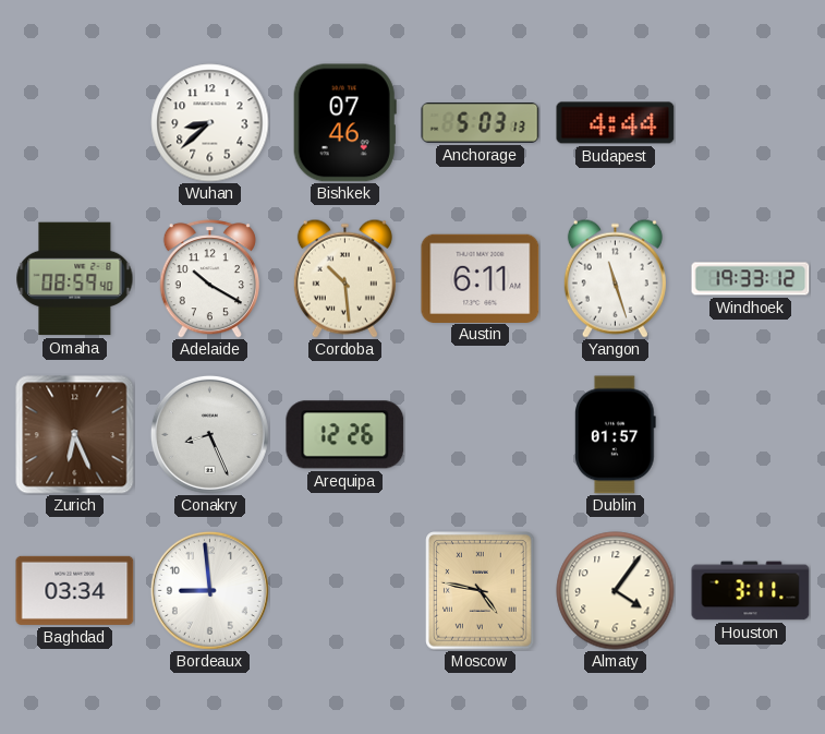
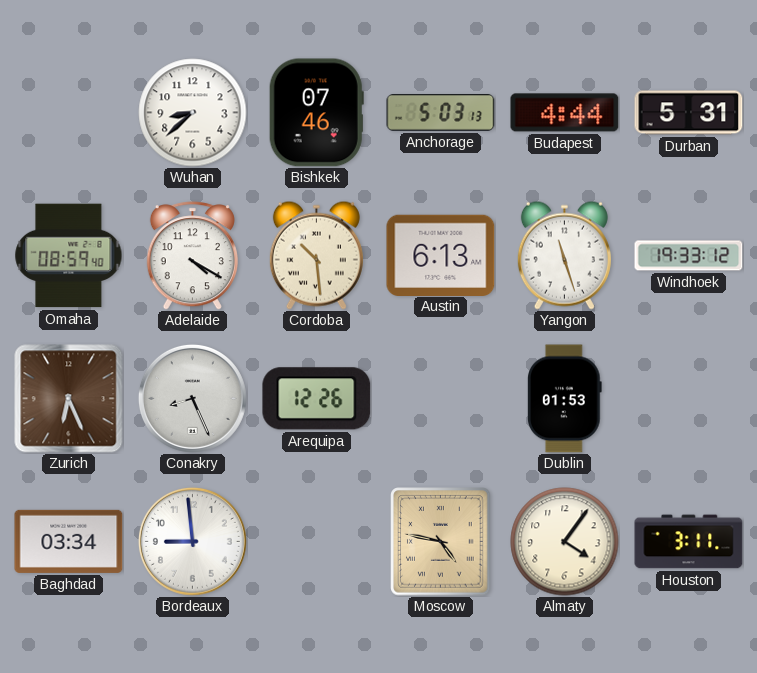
Durban: none -> 5:31 (689, 113)
Adelaide: 10:20 -> 4:20 (192, 256)
Austin: 6:11 -> 6:13 (441, 255)
Dublin: 01:57 -> 01:53 (564, 399)
